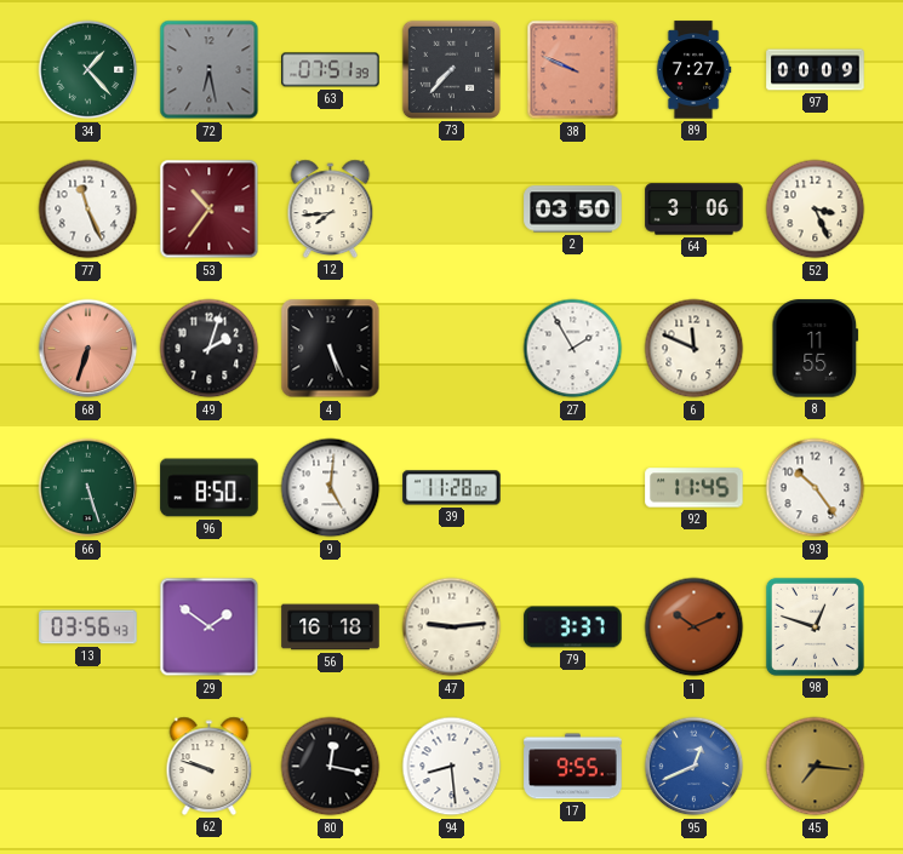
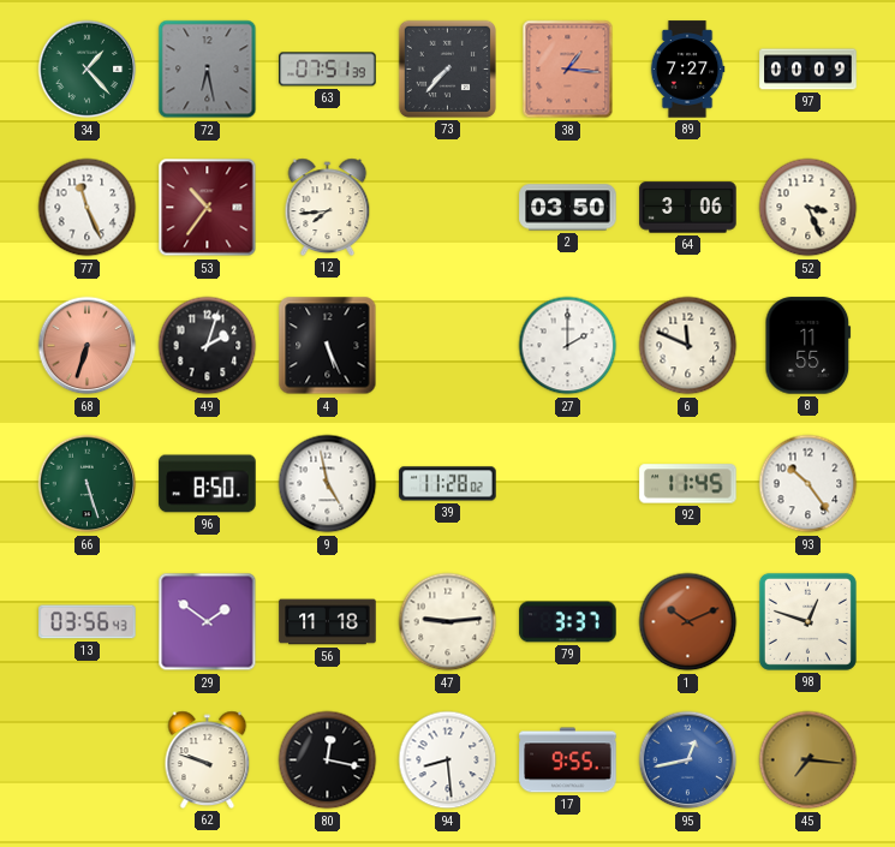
38: 9:49 -> 1:16 (568, 70)
27: 1:55 -> 2:00 (568, 346)
9: 5:01 -> 4:58 (328, 484)
56: 16:18 -> 11:18 (328, 622)
95: 12:41 -> 12:43 (688, 760)
